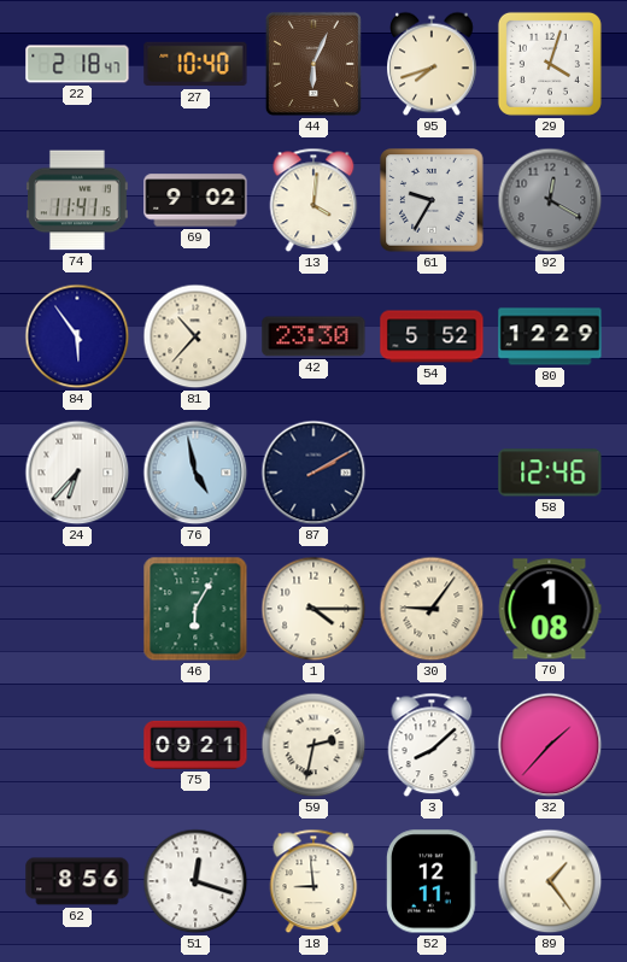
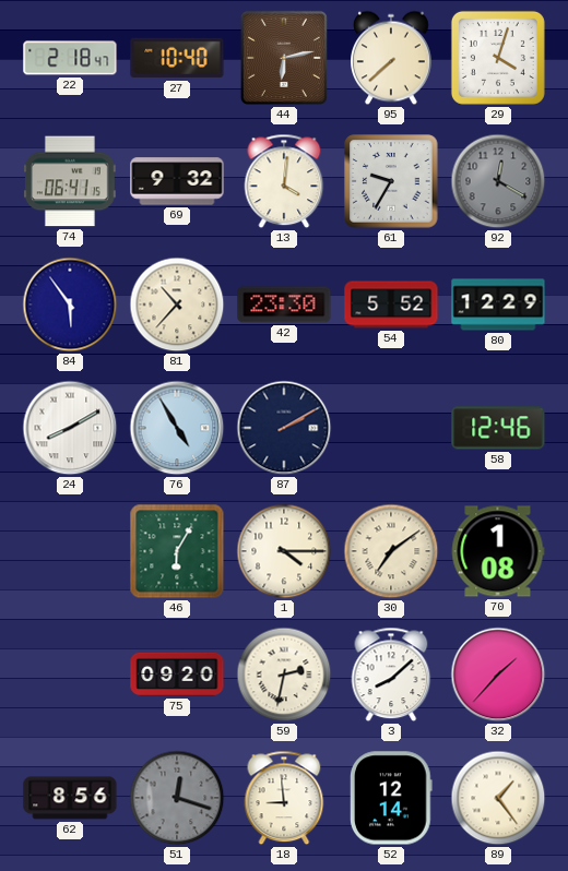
44: 6:04 -> 6:13 (284, 58)
95: 7:42 -> 7:38 (392, 58)
74: 11:41 -> 06:41 (71, 181)
69: 9:02 -> 9:32 (177, 181)
24: 6:37 -> 8:10 (70, 428)
76: 4:58 -> 4:55 (177, 428)
30: 9:06 -> 7:09 (391, 551)
75: 09:21 -> 09:20 (177, 675)
51 dial: white -> grey (177, 798)
52: 12:11 -> 12:14 (391, 798)
